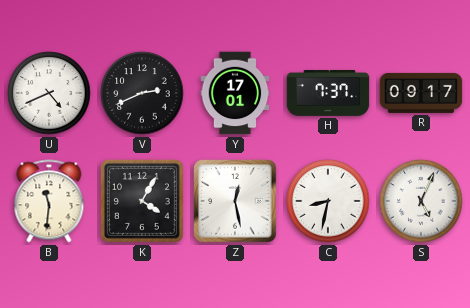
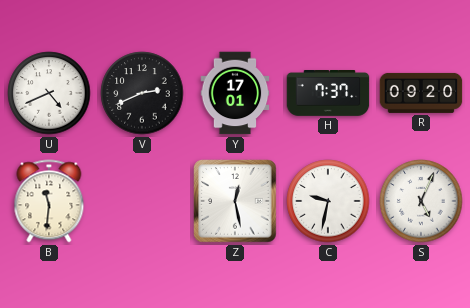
R: 09:17 -> 09:20 (421, 93)
K: 4:05 -> none (142, 201)
C: 8:32 -> 9:32 (328, 201)
